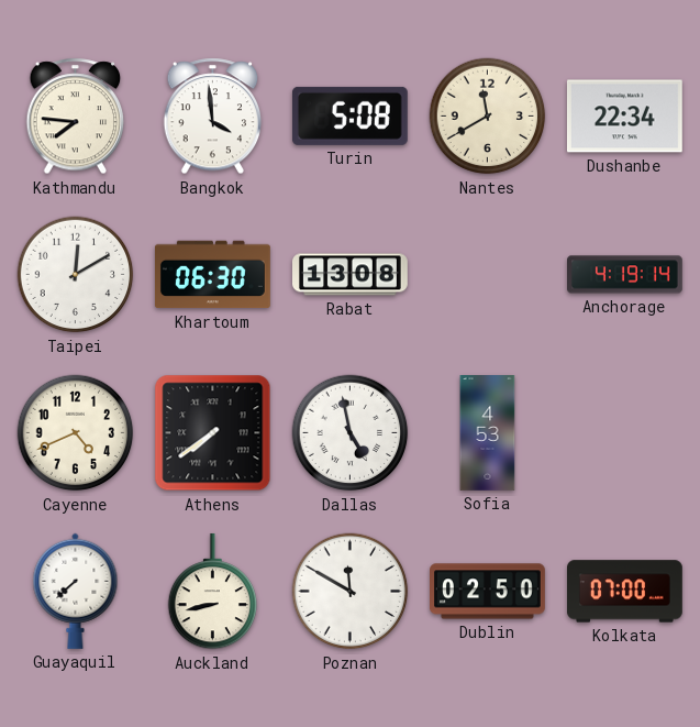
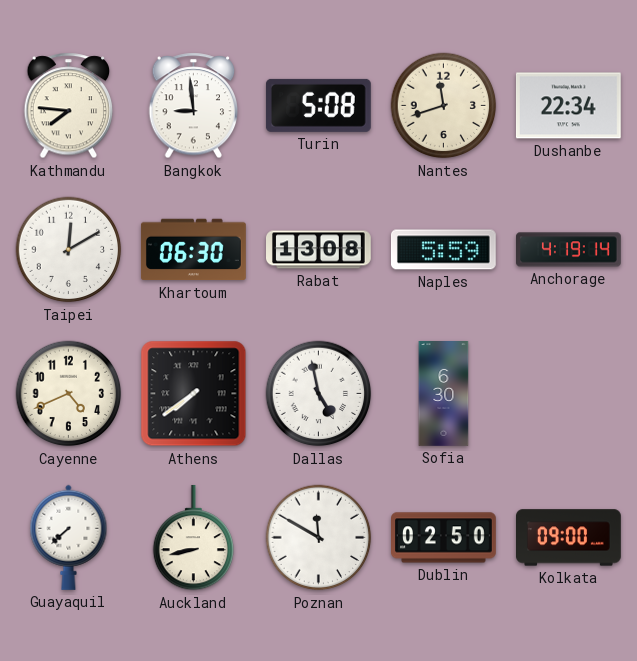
Bangkok: 3:59 -> 8:59 (194, 106)
Nantes: 11:40 -> 11:42 (444, 106)
Naples: none -> 5:59 (443, 250)
Sofia: 4:53 -> 6:30 (444, 394)
Kolkata: 07:00 -> 09:00 (569, 538)
